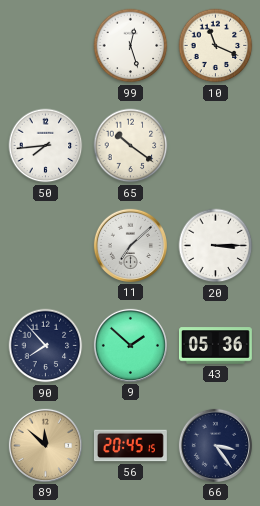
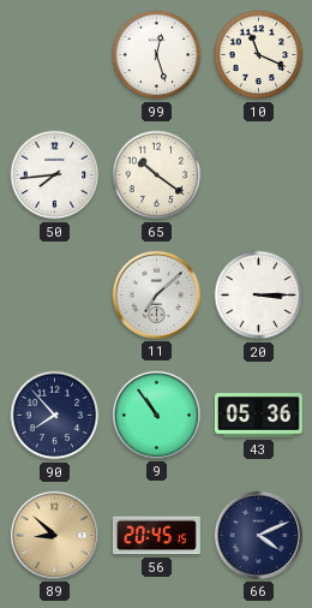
9: 1:52 -> 10:54 (156, 415)
89: 11:52 -> 8:52 (54, 535)
66: 3:24 -> 4:11 (258, 535)
